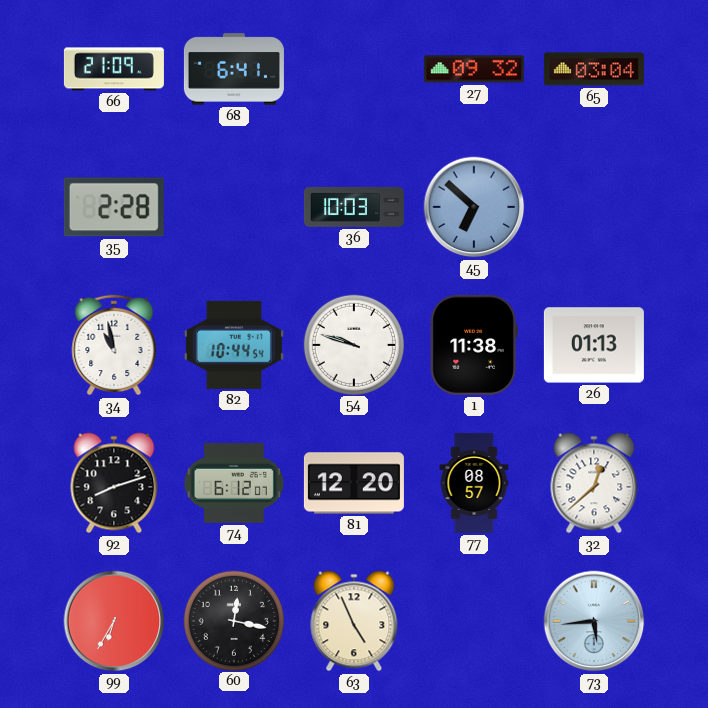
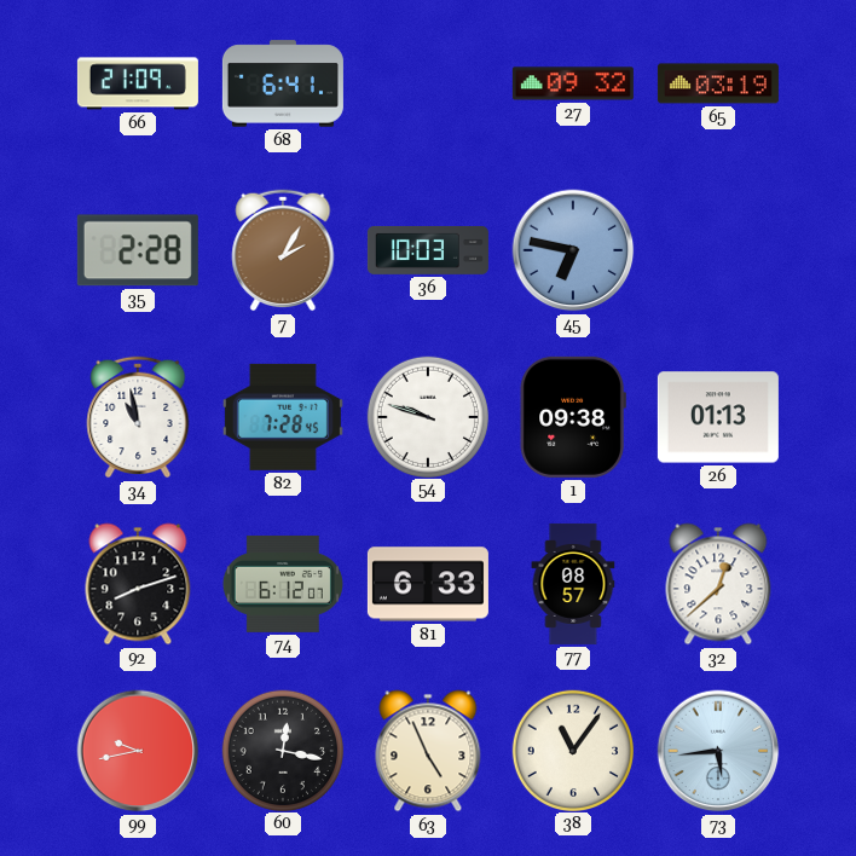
65: 03:04 -> 03:19 (718, 83)
7: none -> 2:05 (283, 250)
45: 6:52 -> 6:47 (573, 250)
82: 10:44 -> 7:28 (283, 417)
1: 11:38 -> 09:38 (573, 417)
81: 12:20 -> 6:33 (428, 584)
99: 6:35 -> 9:43 (138, 751)
38: none -> 11:06 (572, 750)
